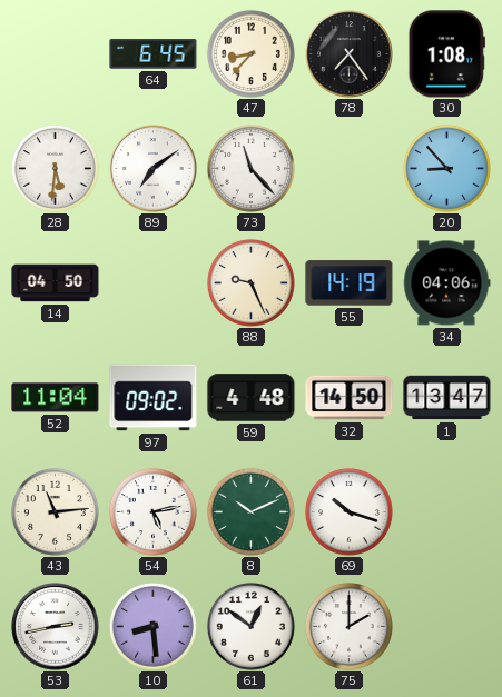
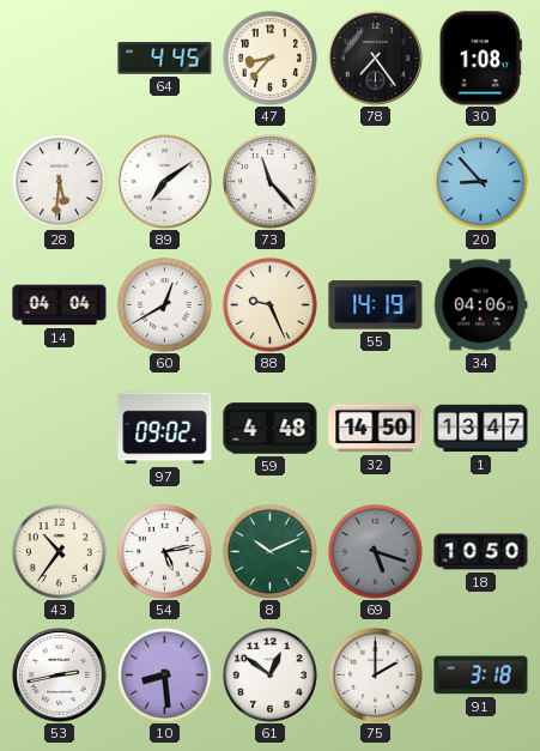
64: 6:45 -> 4:45 (165, 59)
14: 04:50 -> 04:04 (60, 305)
60: none -> 12:40 (164, 304)
52: 11:04 -> none (56, 398)
43: 11:14 -> 10:36 (59, 551)
69: 10:18 -> 5:18 (375, 551)
69 dial: white -> grey (375, 551)
18: none -> 10:50 (481, 552)
91: none -> 3:18 (481, 676)
